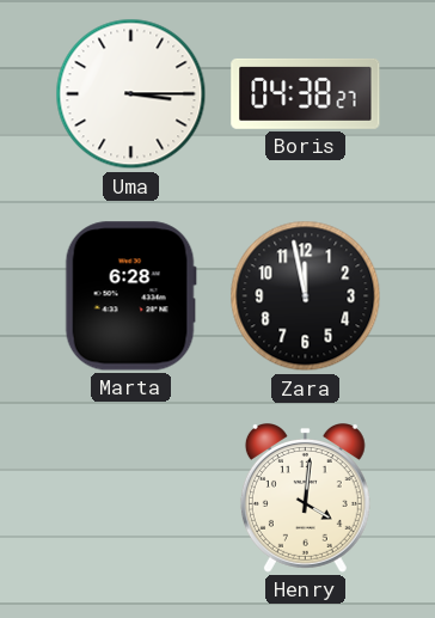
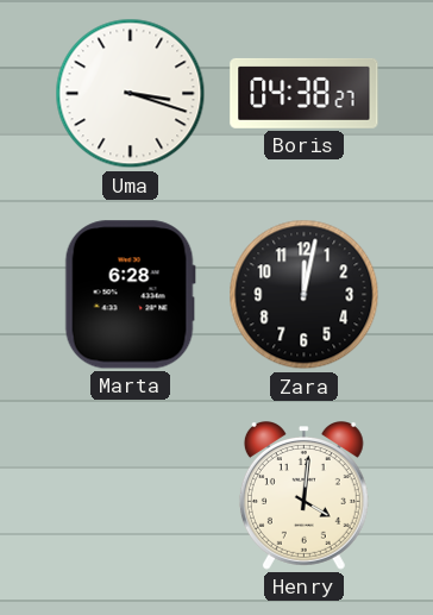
Uma: 3:15 -> 3:18 (131, 94)
Zara: 11:58 -> 12:02 (305, 295)
